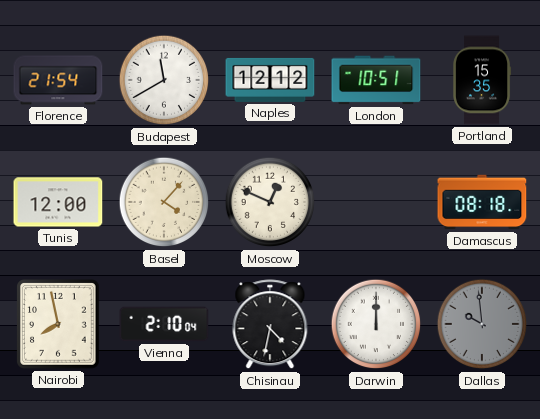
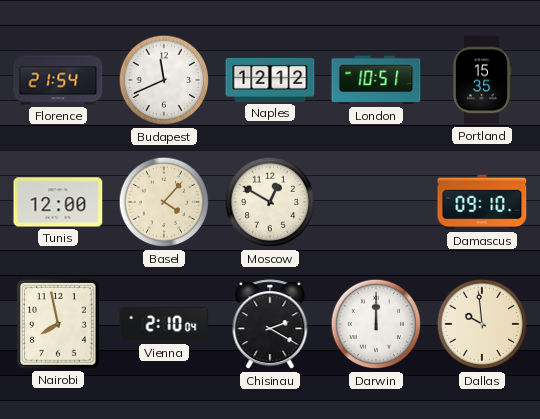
Budapest: 11:40 -> 11:41 (164, 80)
Moscow: 12:49 -> 12:50 (270, 202)
Damascus: 08:18 -> 09:10 (482, 202)
Chisinau: 4:32 -> 2:20 (270, 325)
Dallas dial: grey -> cream (482, 324)
